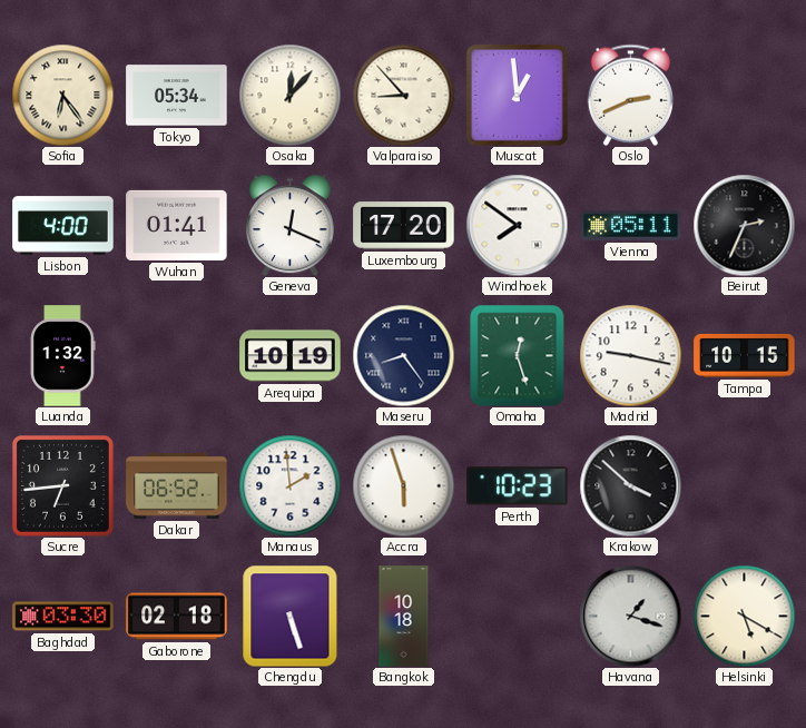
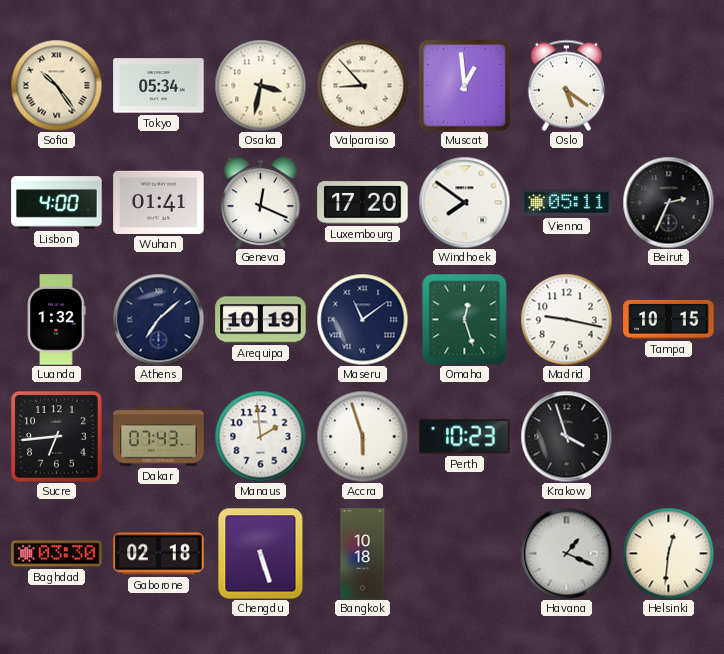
Sofia: 6:24 -> 10:24 (56, 85)
Osaka: 12:07 -> 3:32 (260, 85)
Oslo: 2:41 -> 5:21 (566, 85)
Athens: none -> 7:08 (158, 319)
Maseru: 8:24 -> 11:09 (362, 319)
Dakar: 06:52 -> 07:43 (159, 436)
Krakow: 3:52 -> 3:57 (566, 436)
Havana: 1:18 -> 1:19 (566, 553)
Helsinki: 5:20 -> 12:31 (668, 553)
